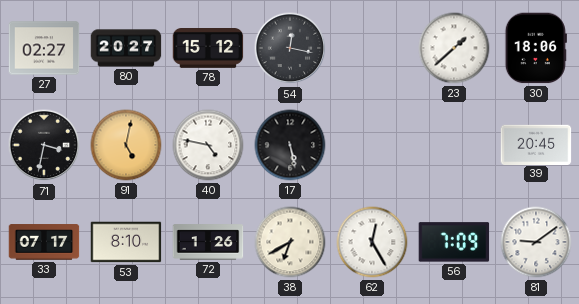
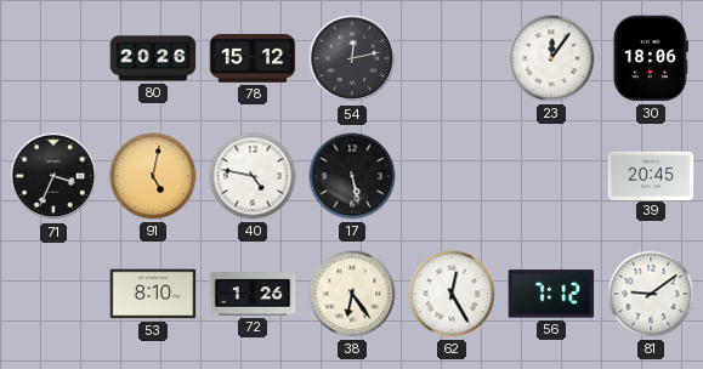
27: 02:27 -> none (44, 48)
80: 20:27 -> 20:26 (153, 58)
54: 12:17 -> 12:13 (352, 58)
23: 1:38 -> 12:06 (551, 58)
71: 3:32 -> 3:34 (53, 176)
33: 07:17 -> none (44, 242)
38: 6:40 -> 6:24 (352, 294)
56: 7:09 -> 7:12 (551, 294)
